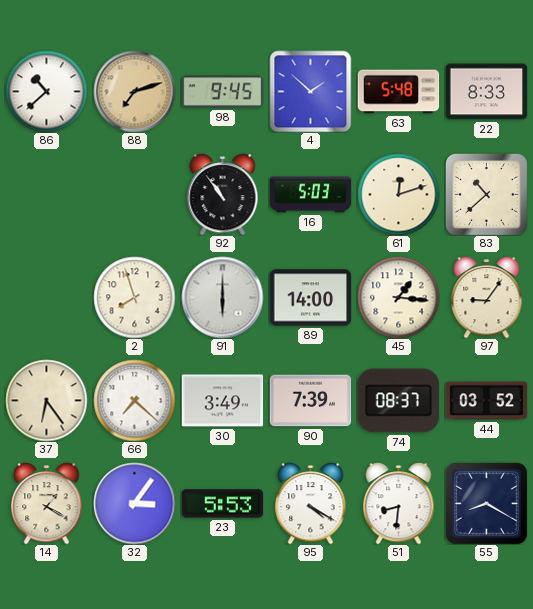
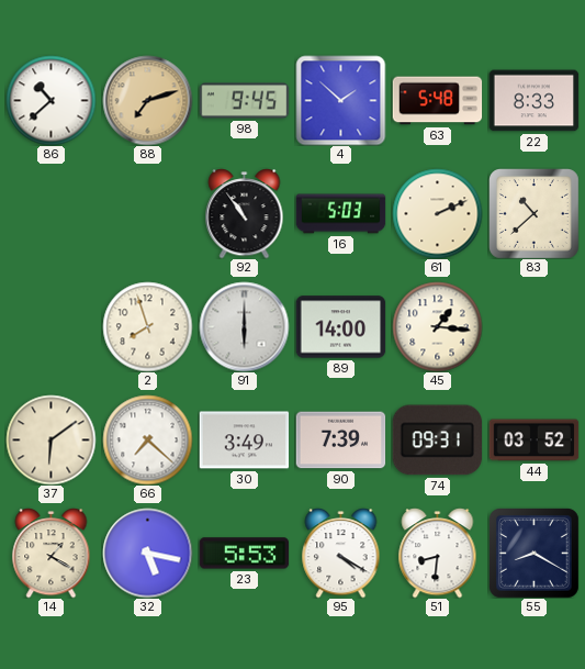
61: 12:12 -> 2:11 (437, 213)
97: 9:06 -> none (487, 298)
37: 6:24 -> 6:09 (50, 439)
74: 08:37 -> 09:31 (437, 441)
32: 3:06 -> 5:17 (147, 553)
